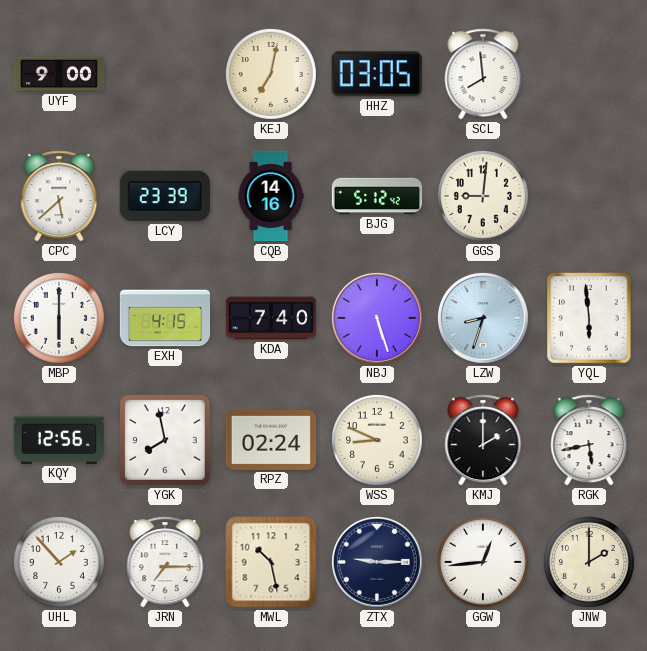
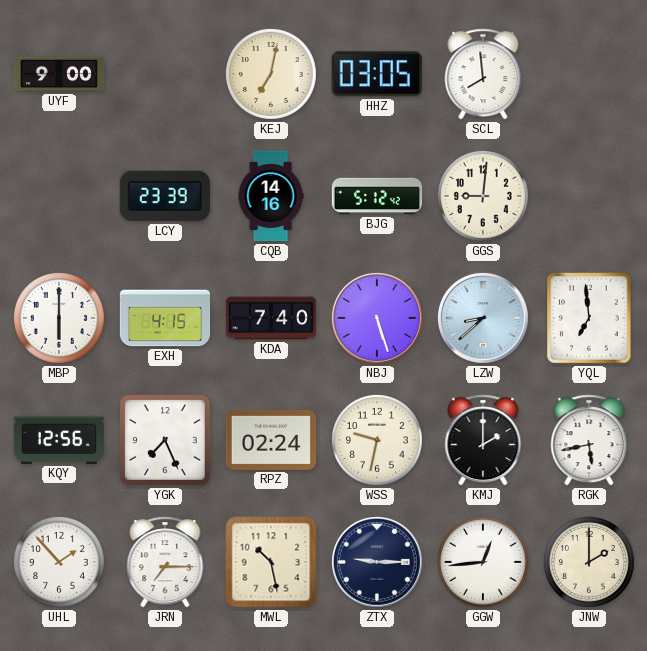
CPC: 5:38 -> none (59, 196)
LZW: 8:33 -> 8:38 (483, 318)
YQL: 5:59 -> 6:59 (589, 318)
YGK: 7:58 -> 7:26 (166, 441)
WSS: 8:49 -> 9:32 (377, 440)
